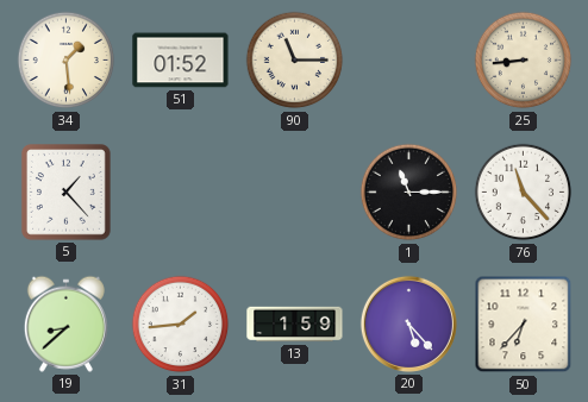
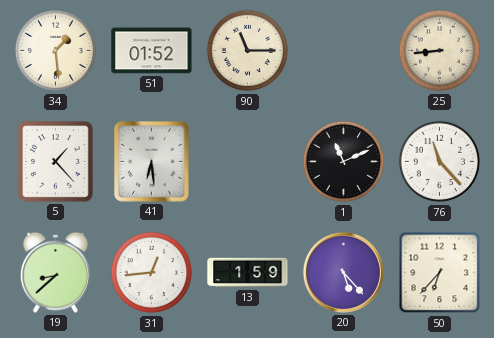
41: none -> 6:29 (152, 162)
1: 11:15 -> 11:11 (344, 162)
31: 1:44 -> 12:44 (152, 273)
